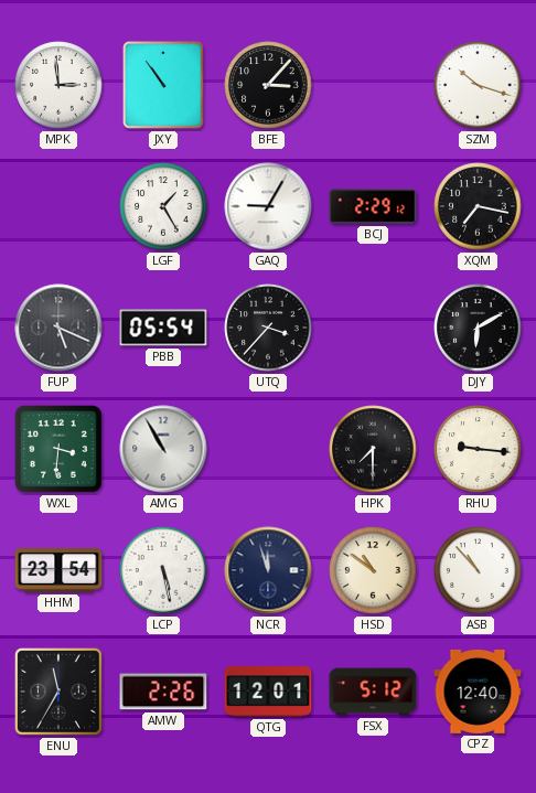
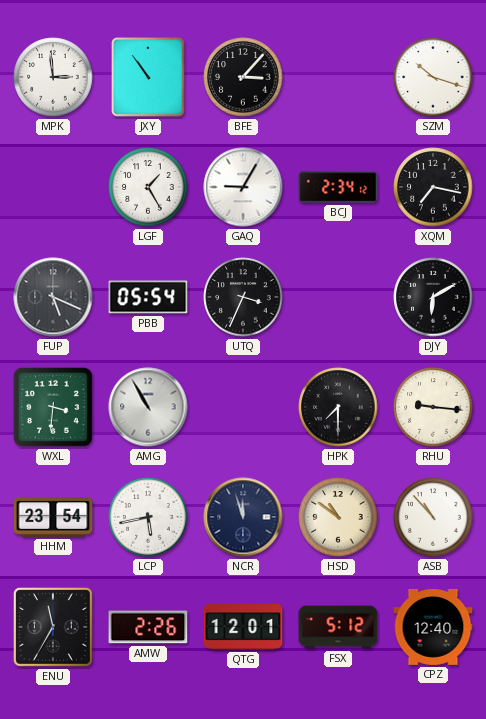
BCJ: 2:29 -> 2:34 (338, 187)
UTQ: 3:37 -> 3:34 (243, 297)
LCP: 5:28 -> 5:43 (148, 517)
